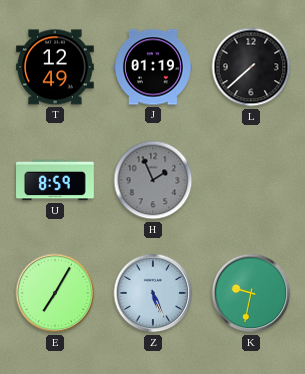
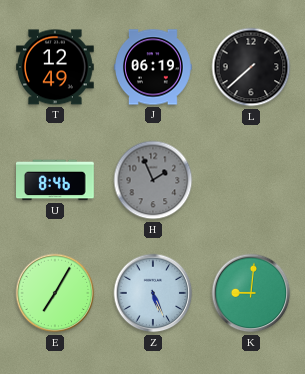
J: 01:19 -> 06:19 (154, 67)
U: 8:59 -> 8:46 (56, 180)
K: 9:32 -> 9:01 (251, 293)
